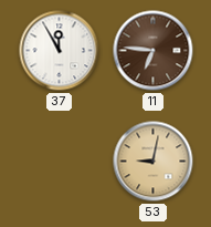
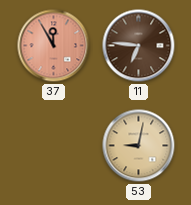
37 dial: white -> salmon (54, 46)
